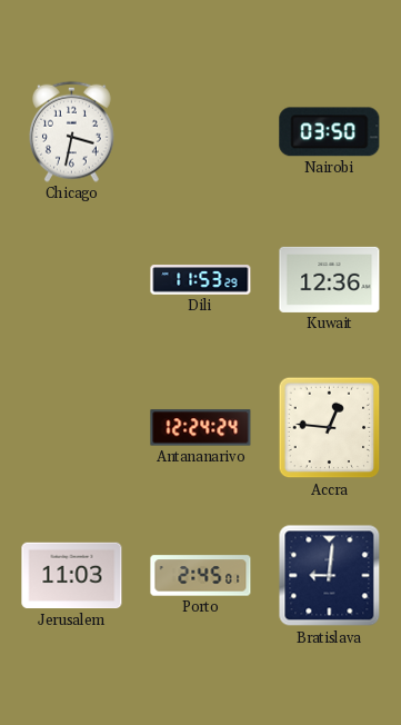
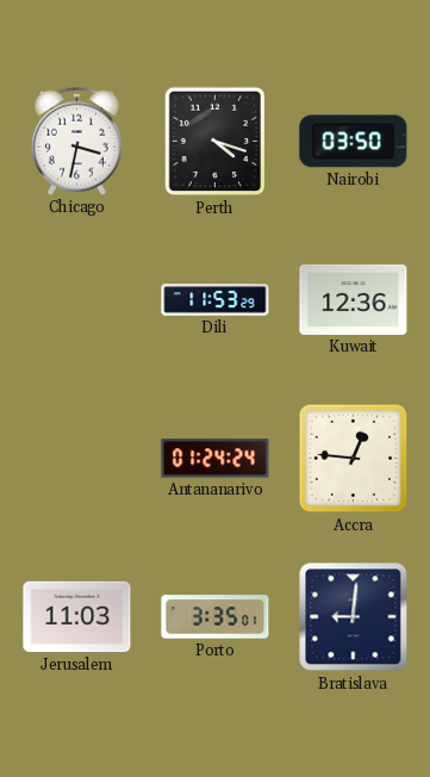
Perth: none -> 4:18 (216, 142)
Antananarivo: 12:24 -> 01:24 (216, 459)
Porto: 2:45 -> 3:35 (216, 617)
